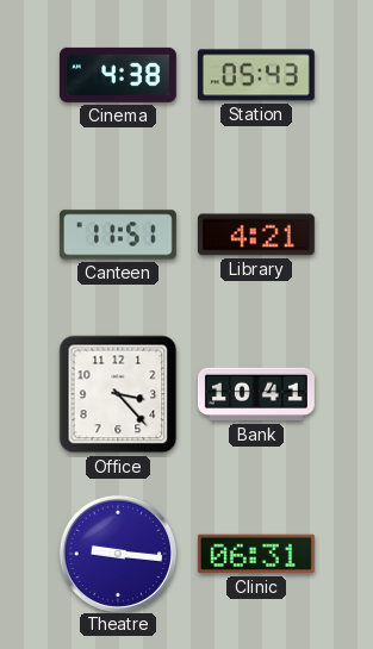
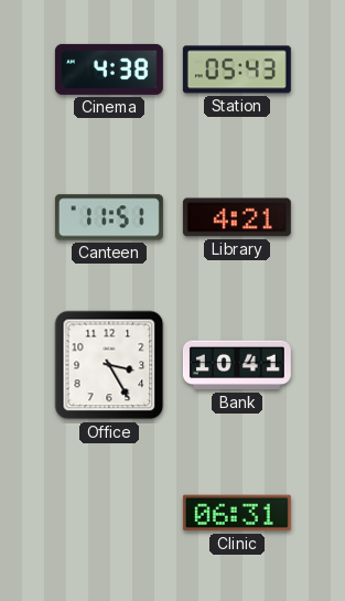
Office: 3:23 -> 3:25 (109, 365)
Theatre: 9:16 -> none (117, 553)
